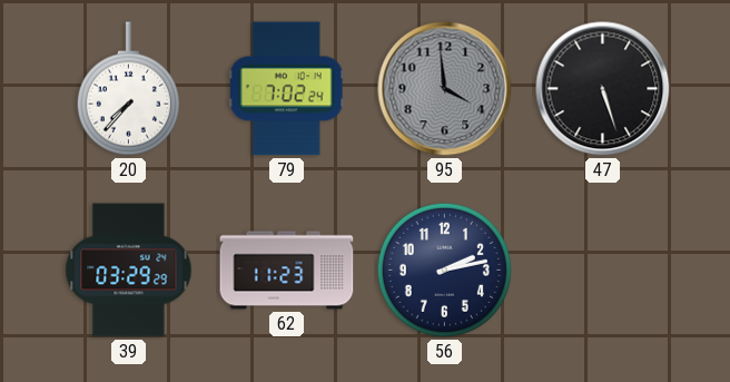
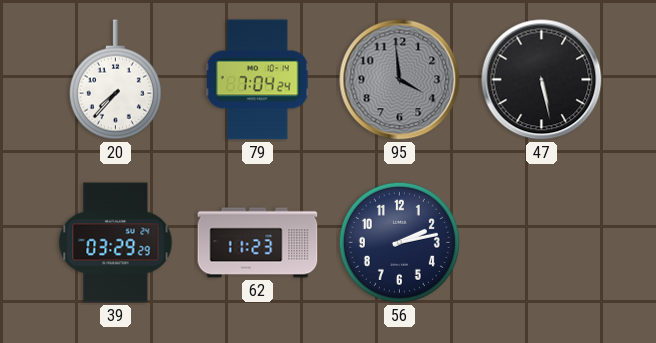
79: 7:02 -> 7:04 (257, 80)
47: 5:27 -> 5:28 (542, 80)
